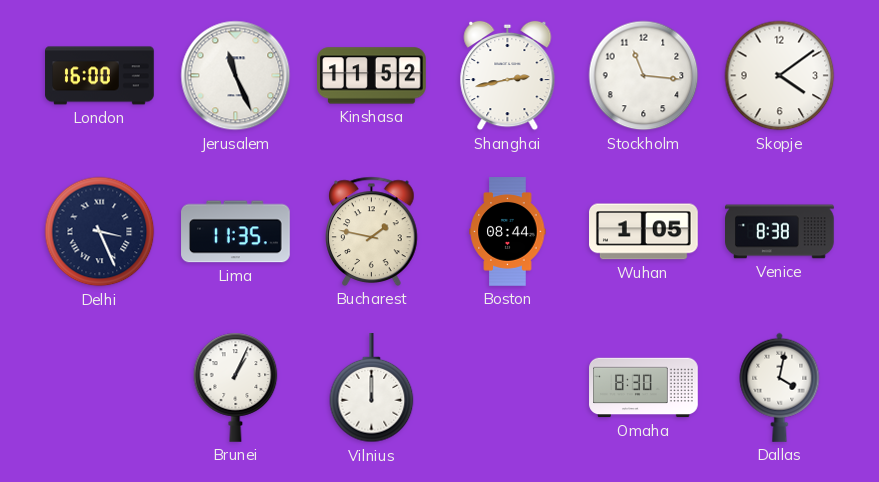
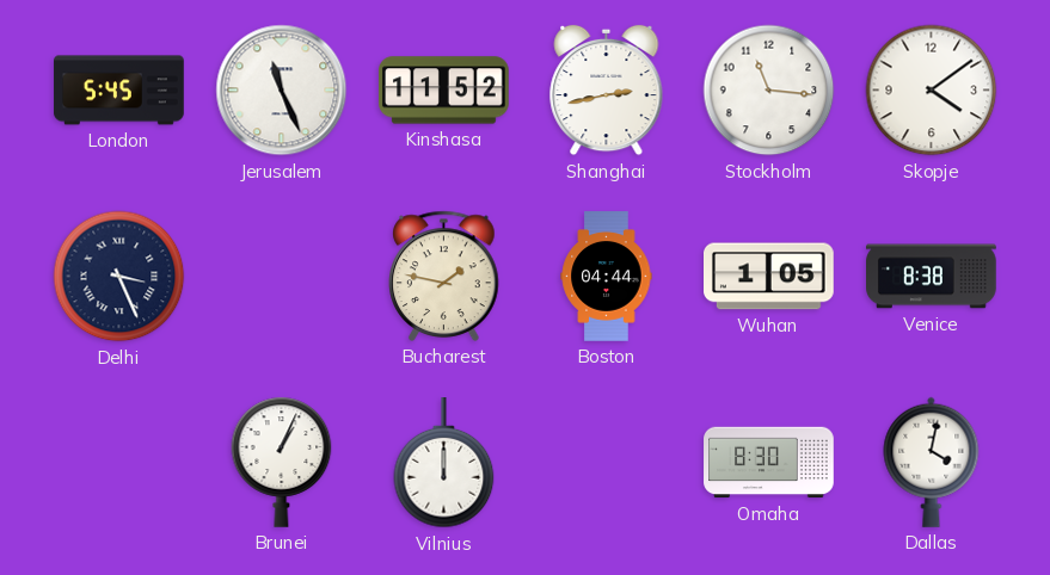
London: 16:00 -> 5:45 (119, 91)
Lima: 11:35 -> none (236, 232)
Boston: 08:44 -> 04:44 (607, 277)
